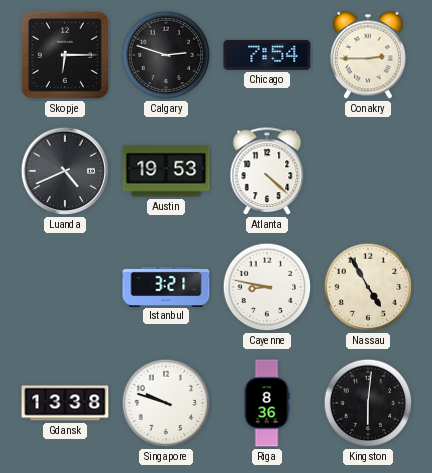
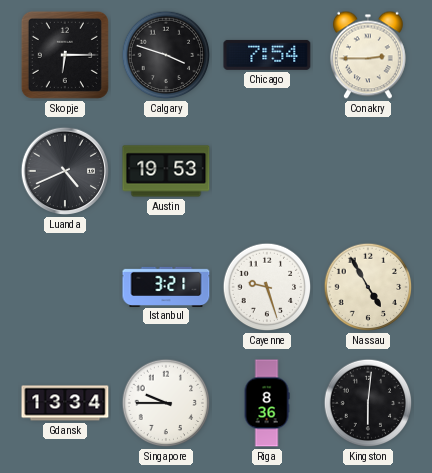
Calgary: 2:48 -> 3:48 (166, 55)
Atlanta: 4:22 -> none (267, 172)
Cayenne: 8:47 -> 9:27 (267, 287)
Gdansk: 13:38 -> 13:34 (65, 403)
Singapore: 9:48 -> 9:45 (166, 403)
